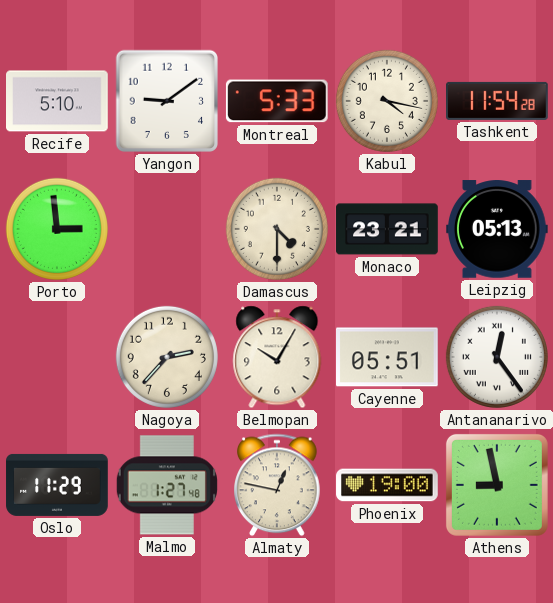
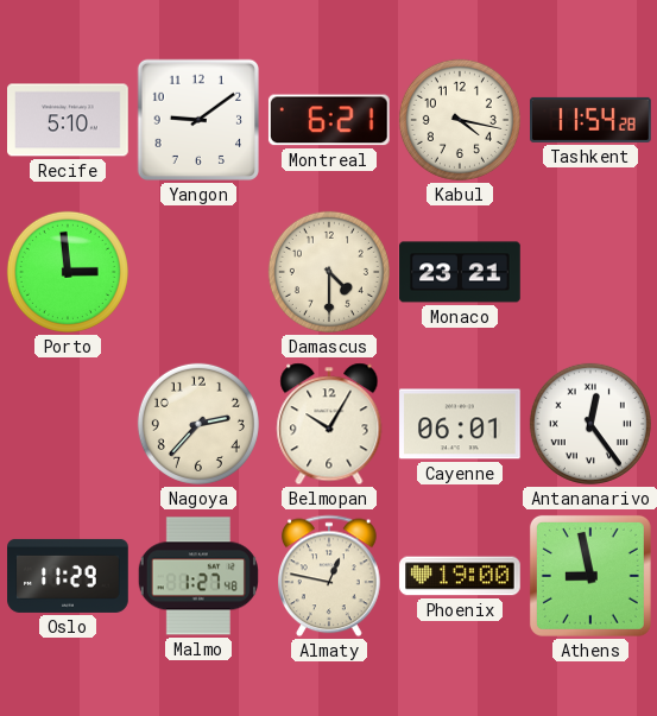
Montreal: 5:33 -> 6:21 (329, 120)
Leipzig: 05:13 -> none (498, 229)
Cayenne: 05:51 -> 06:01 (461, 424)
